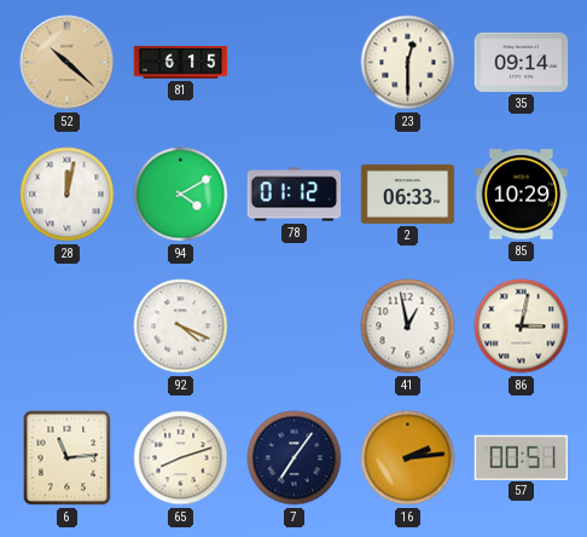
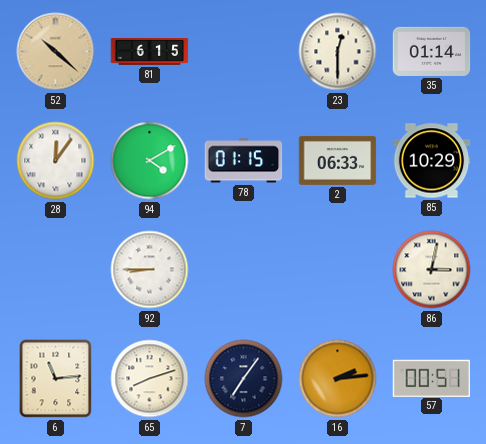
35: 09:14 -> 01:14 (432, 51)
28: 12:02 -> 12:06 (56, 161)
78: 01:12 -> 01:15 (244, 161)
92: 4:19 -> 8:45 (150, 270)
41: 12:58 -> none (408, 327)
